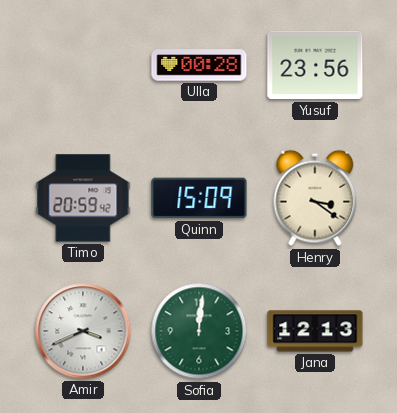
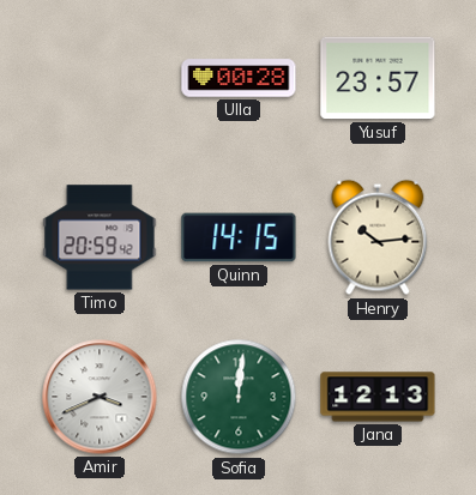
Yusuf: 23:56 -> 23:57 (378, 78)
Quinn: 15:09 -> 14:15 (239, 237)
Henry: 3:21 -> 10:14 (378, 237)
